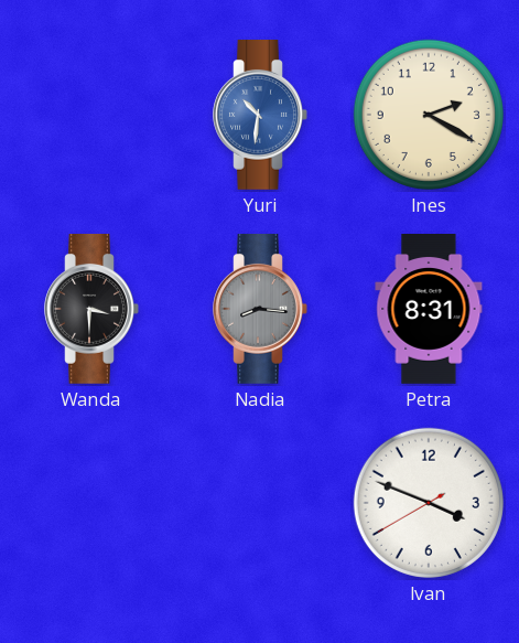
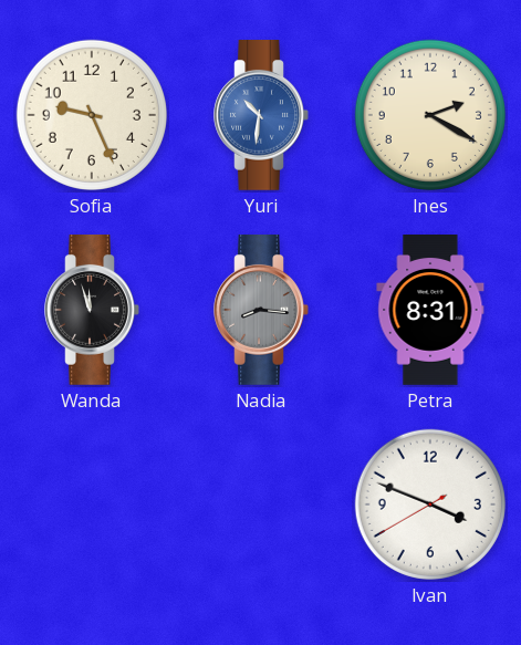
Sofia: none -> 9:26 (92, 115)
Wanda: 3:30 -> 11:57 (92, 311)
